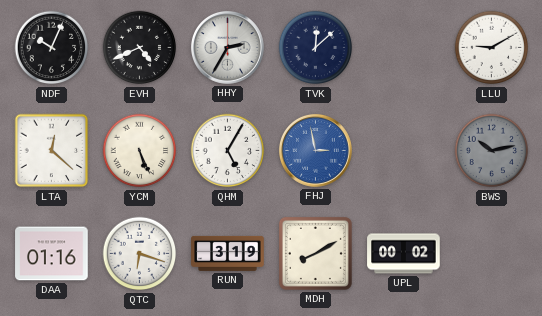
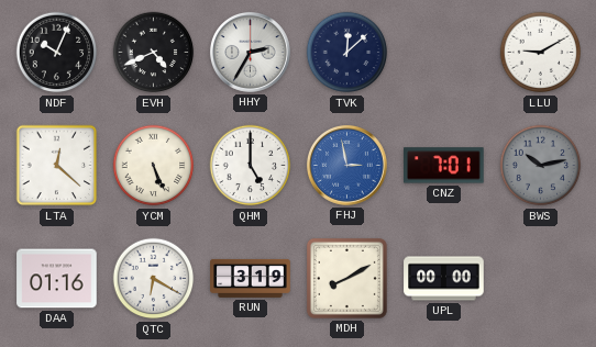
QHM: 5:05 -> 5:00 (251, 166)
CNZ: none -> 7:01 (444, 166)
QTC: 6:18 -> 6:20 (154, 279)
UPL: 00:02 -> 00:00 (444, 279)
